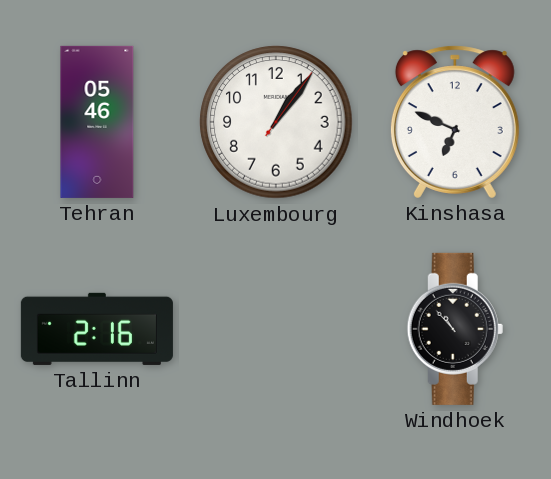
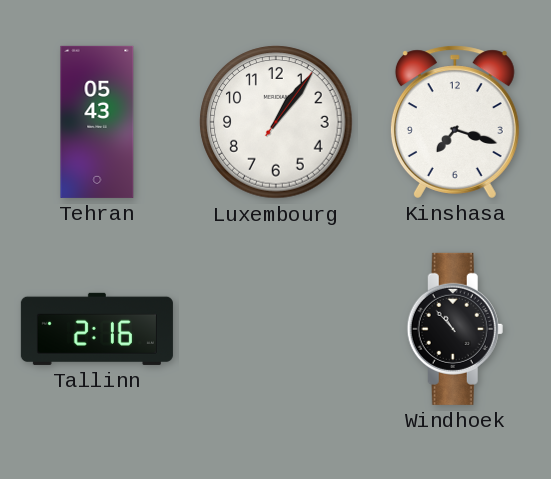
Tehran: 05:46 -> 05:43 (97, 122)
Kinshasa: 6:49 -> 7:18 (455, 122)
